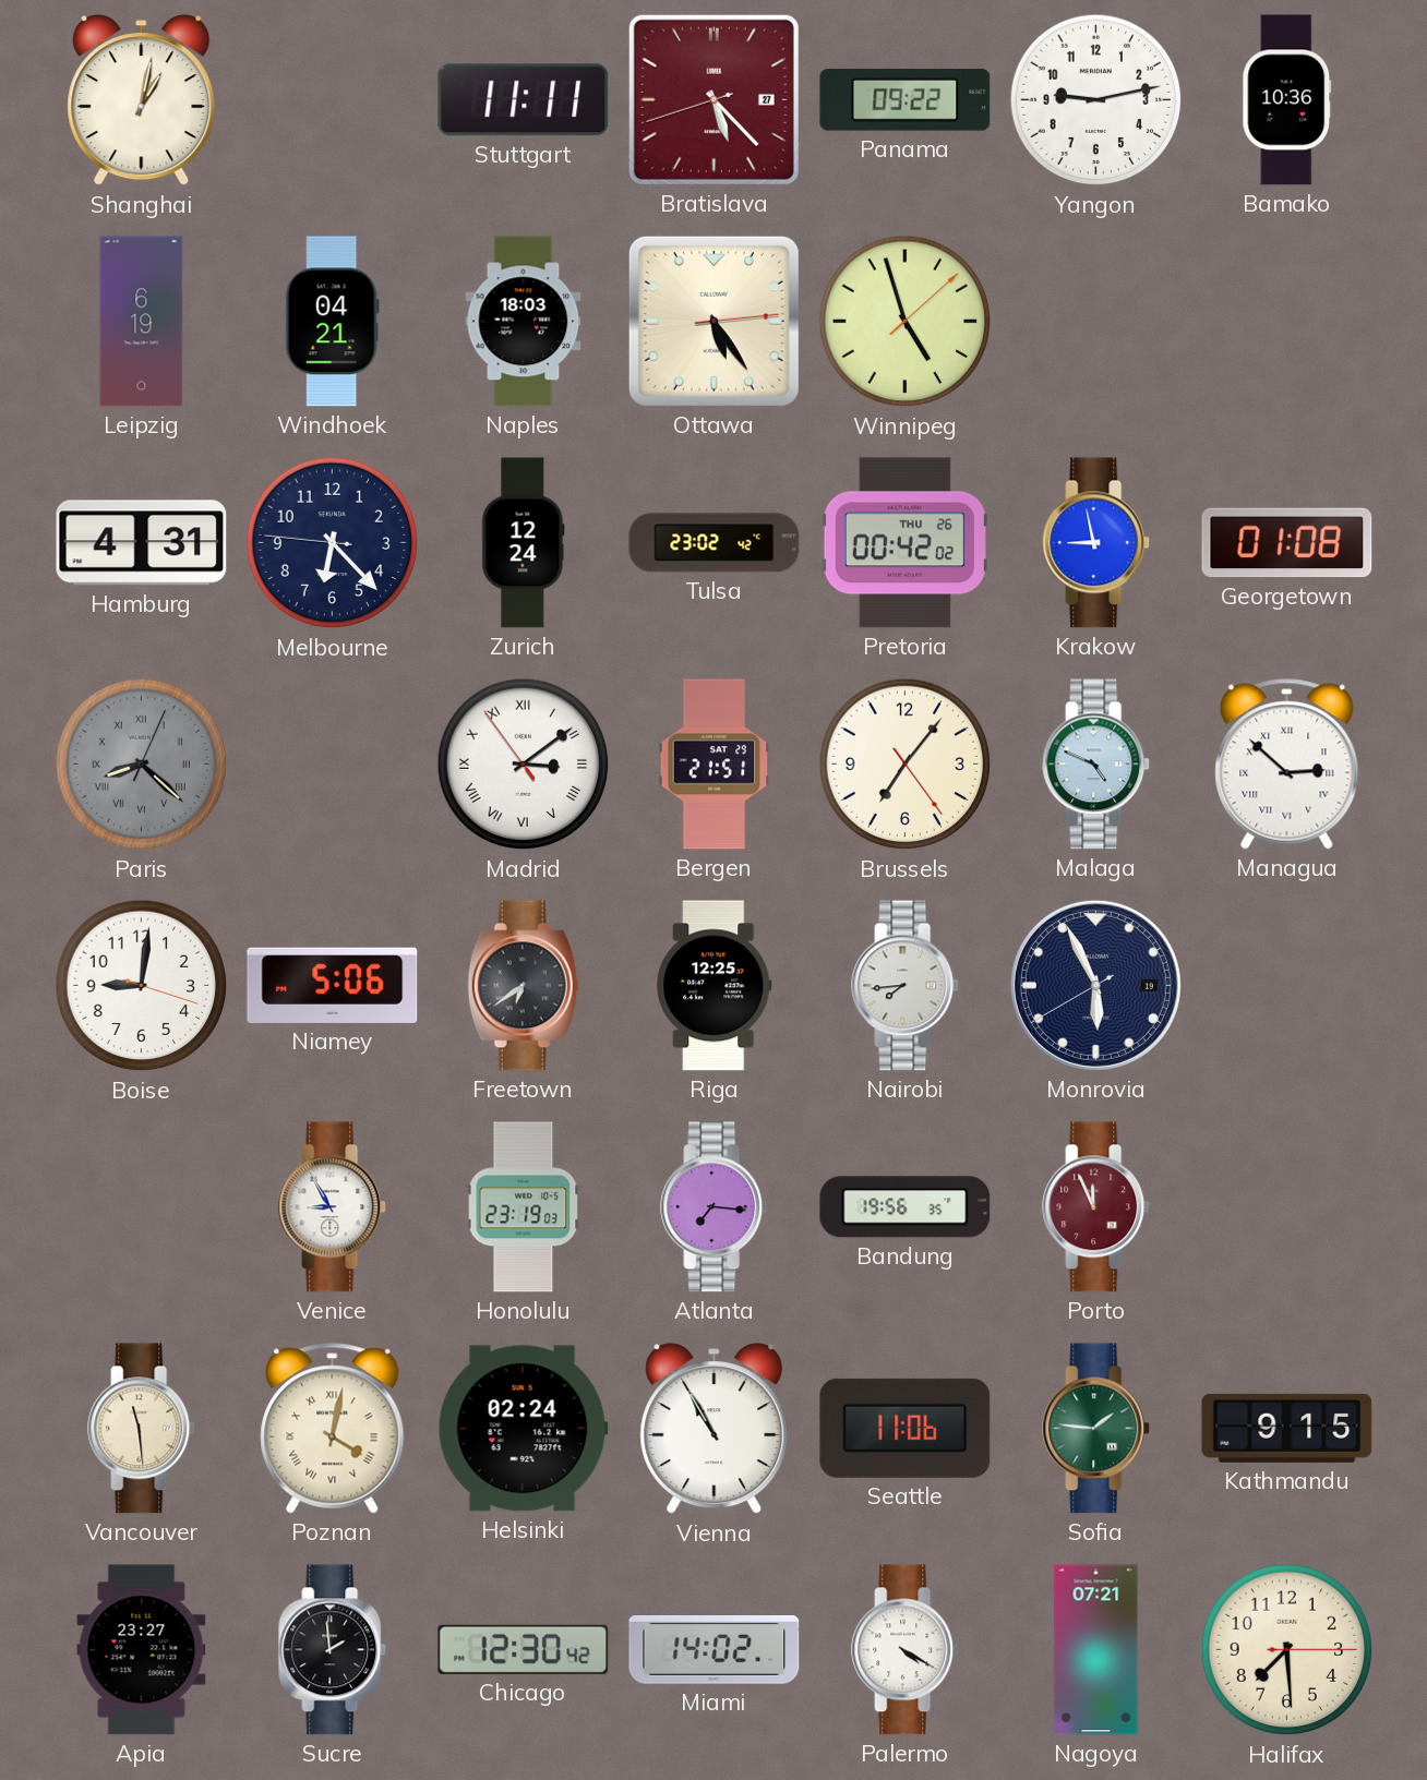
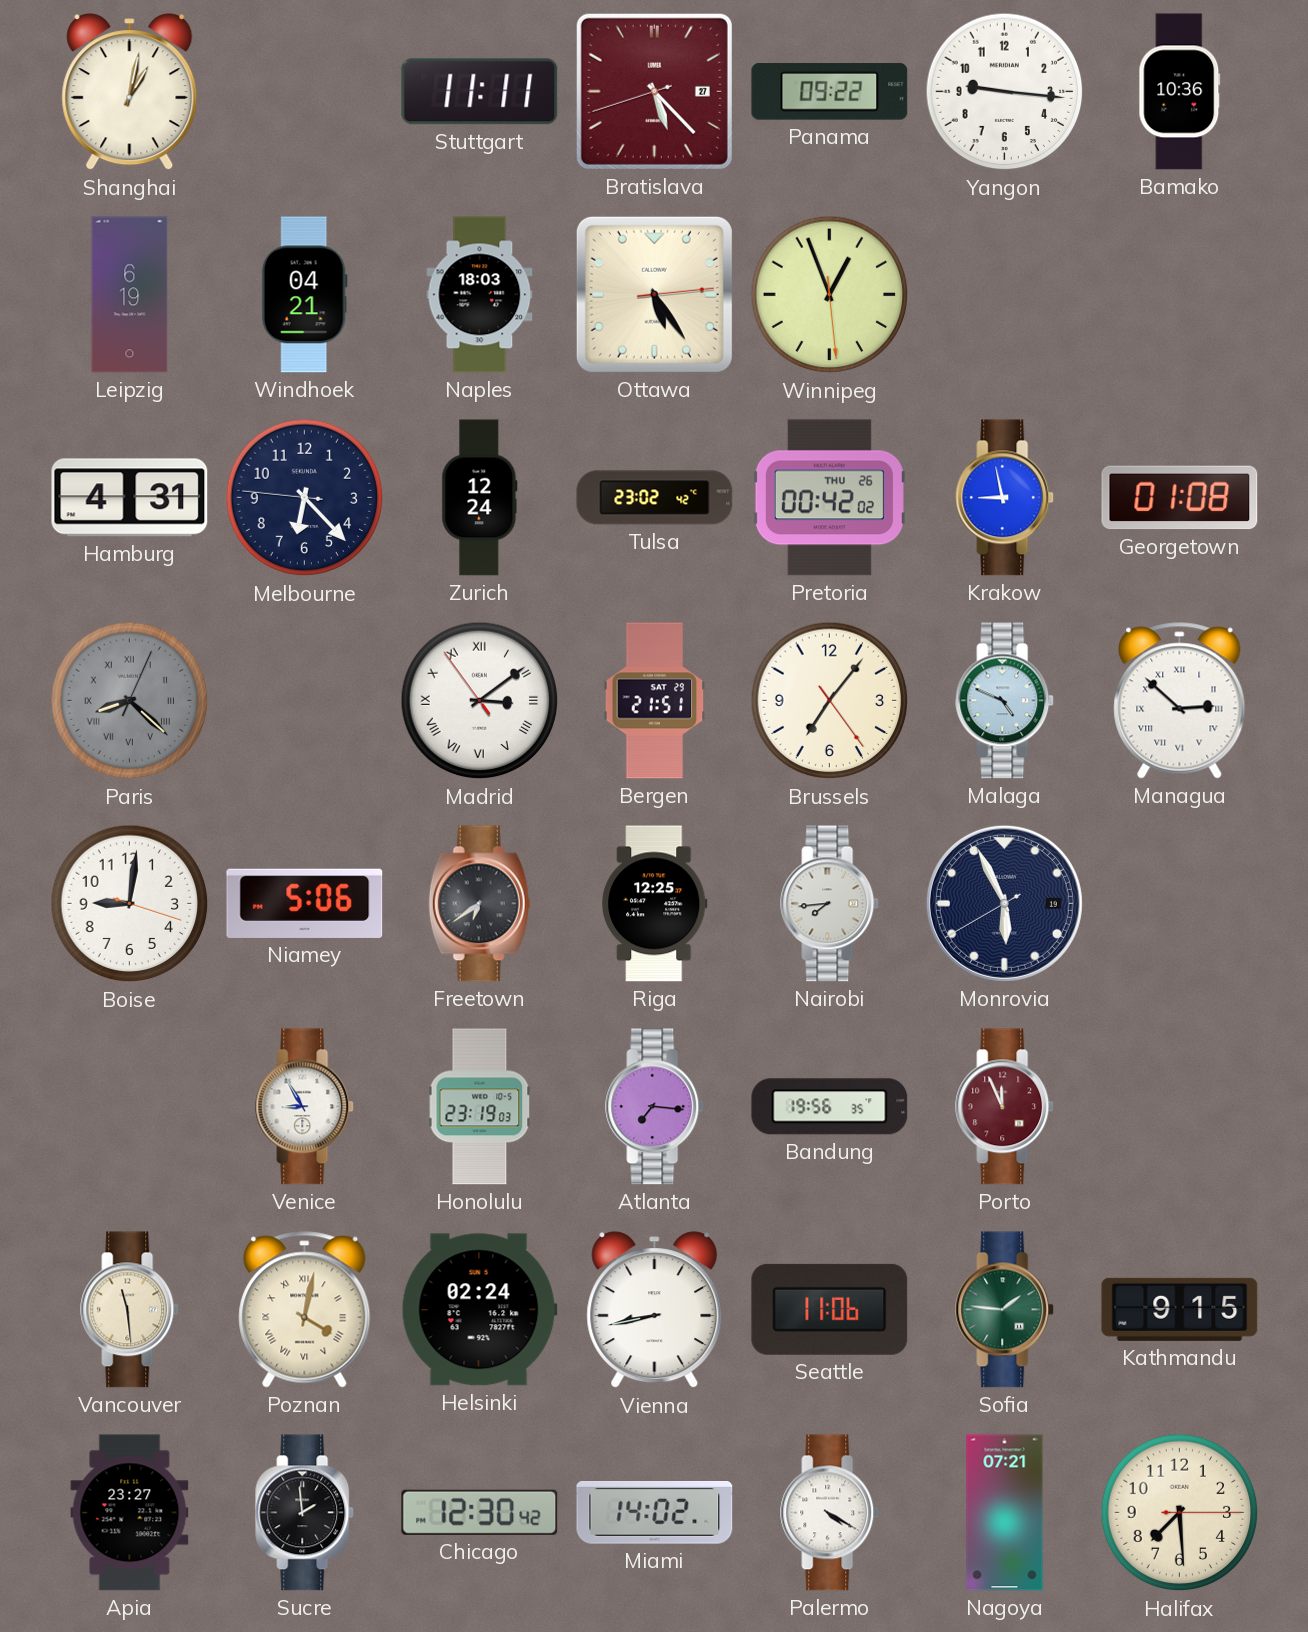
Yangon: 9:13 -> 9:16 (1005, 92)
Winnipeg: 4:57 -> 12:56 (830, 295)
Vienna: 10:55 -> 8:43 (655, 1310)
